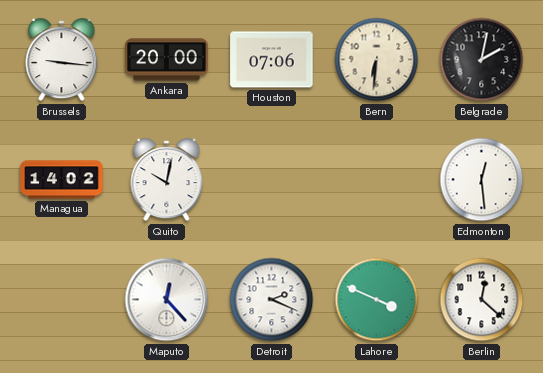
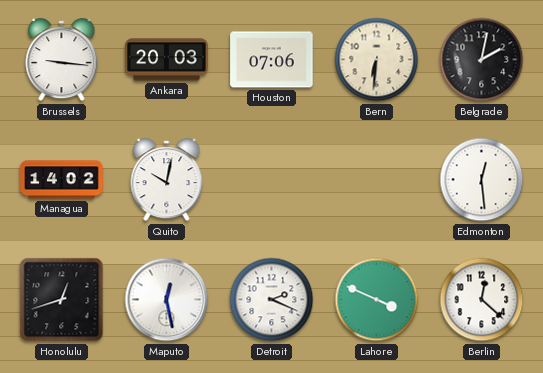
Ankara: 20:00 -> 20:03 (167, 60)
Honolulu: none -> 12:42 (62, 300)
Maputo: 12:23 -> 12:28 (167, 300)
